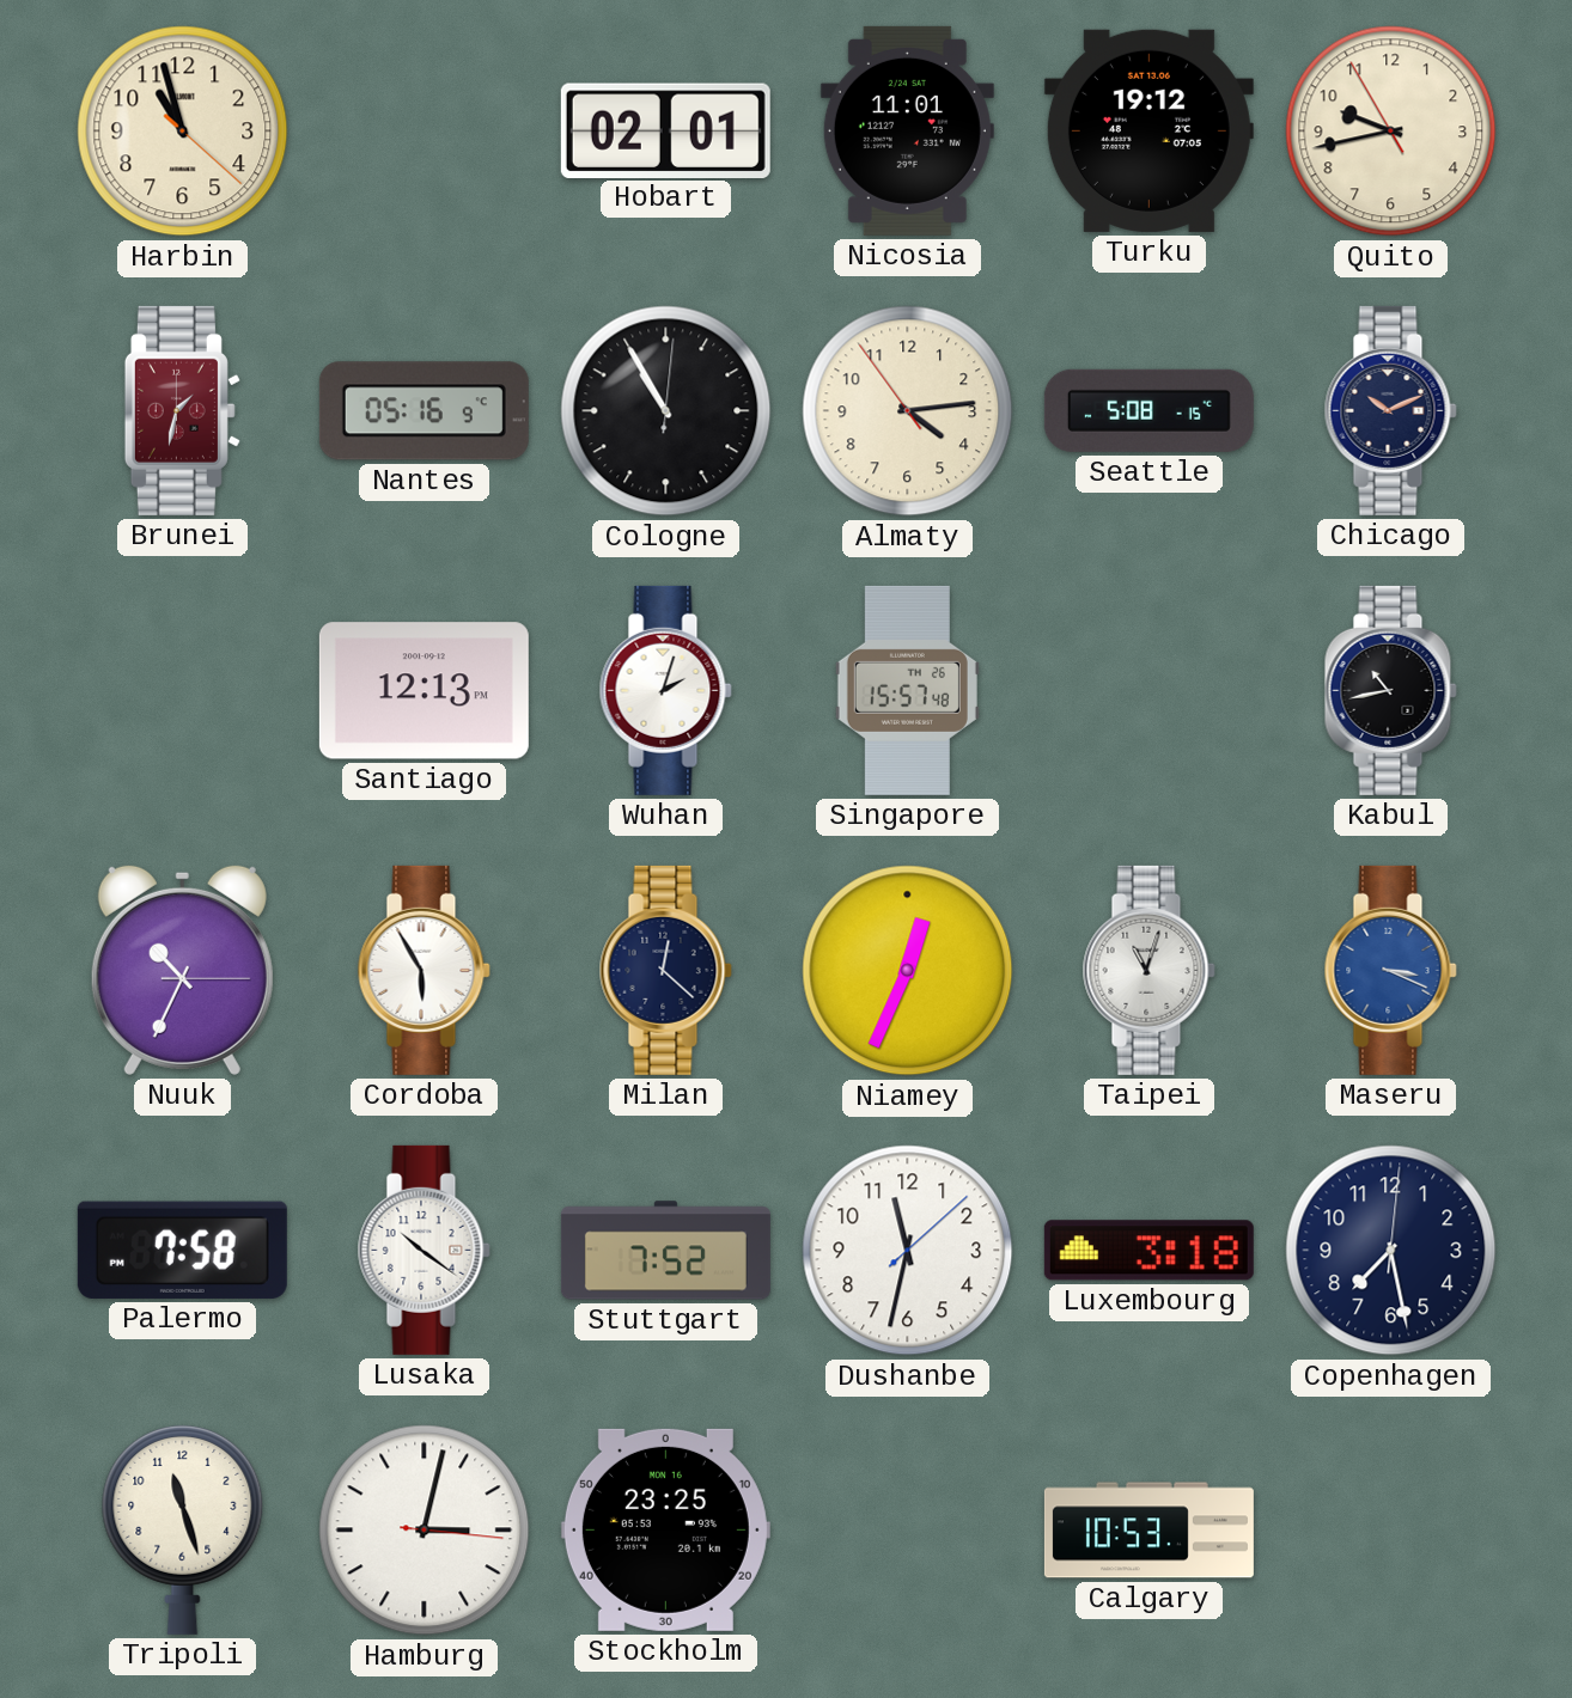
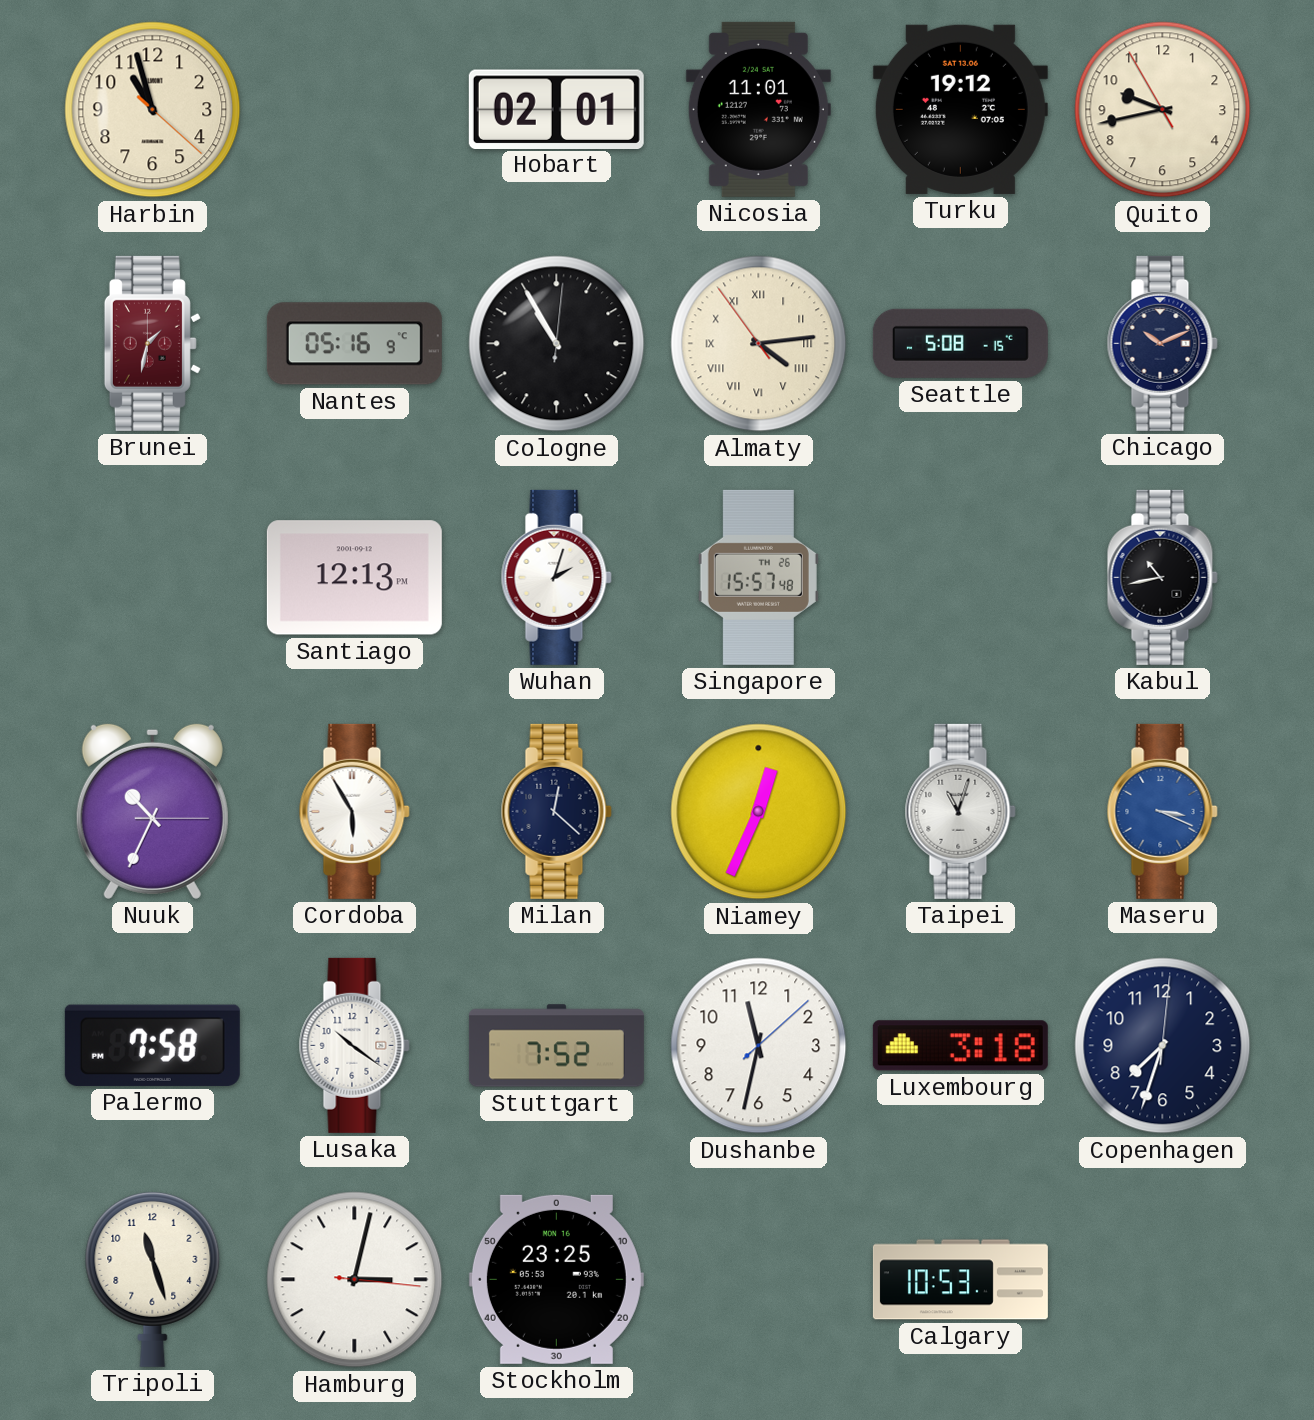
Almaty numerals: Arabic -> Roman (759, 344)
Copenhagen: 7:28 -> 7:33 (1163, 1046)
